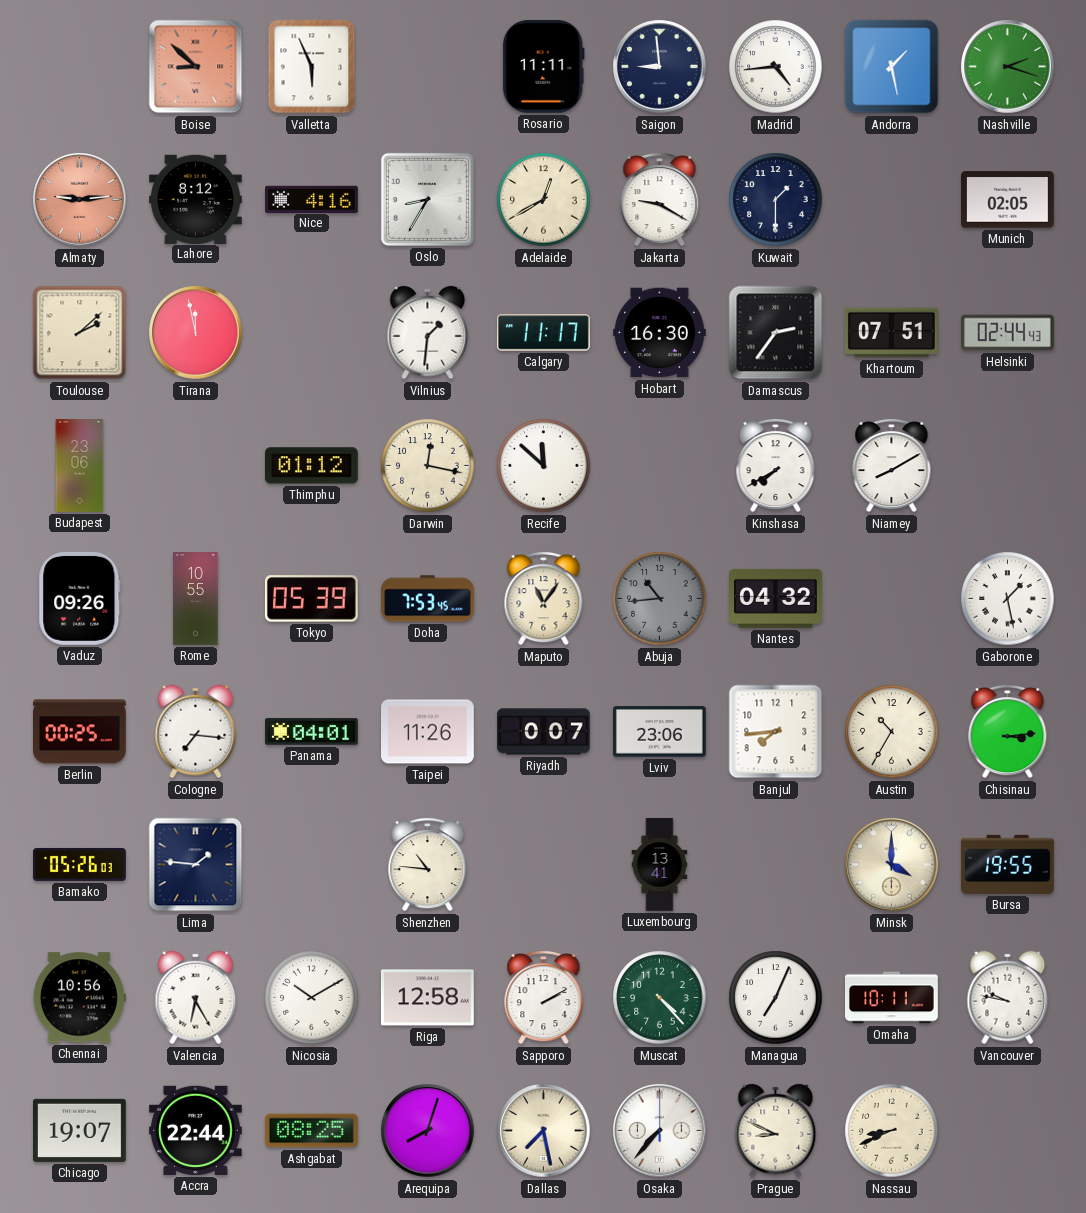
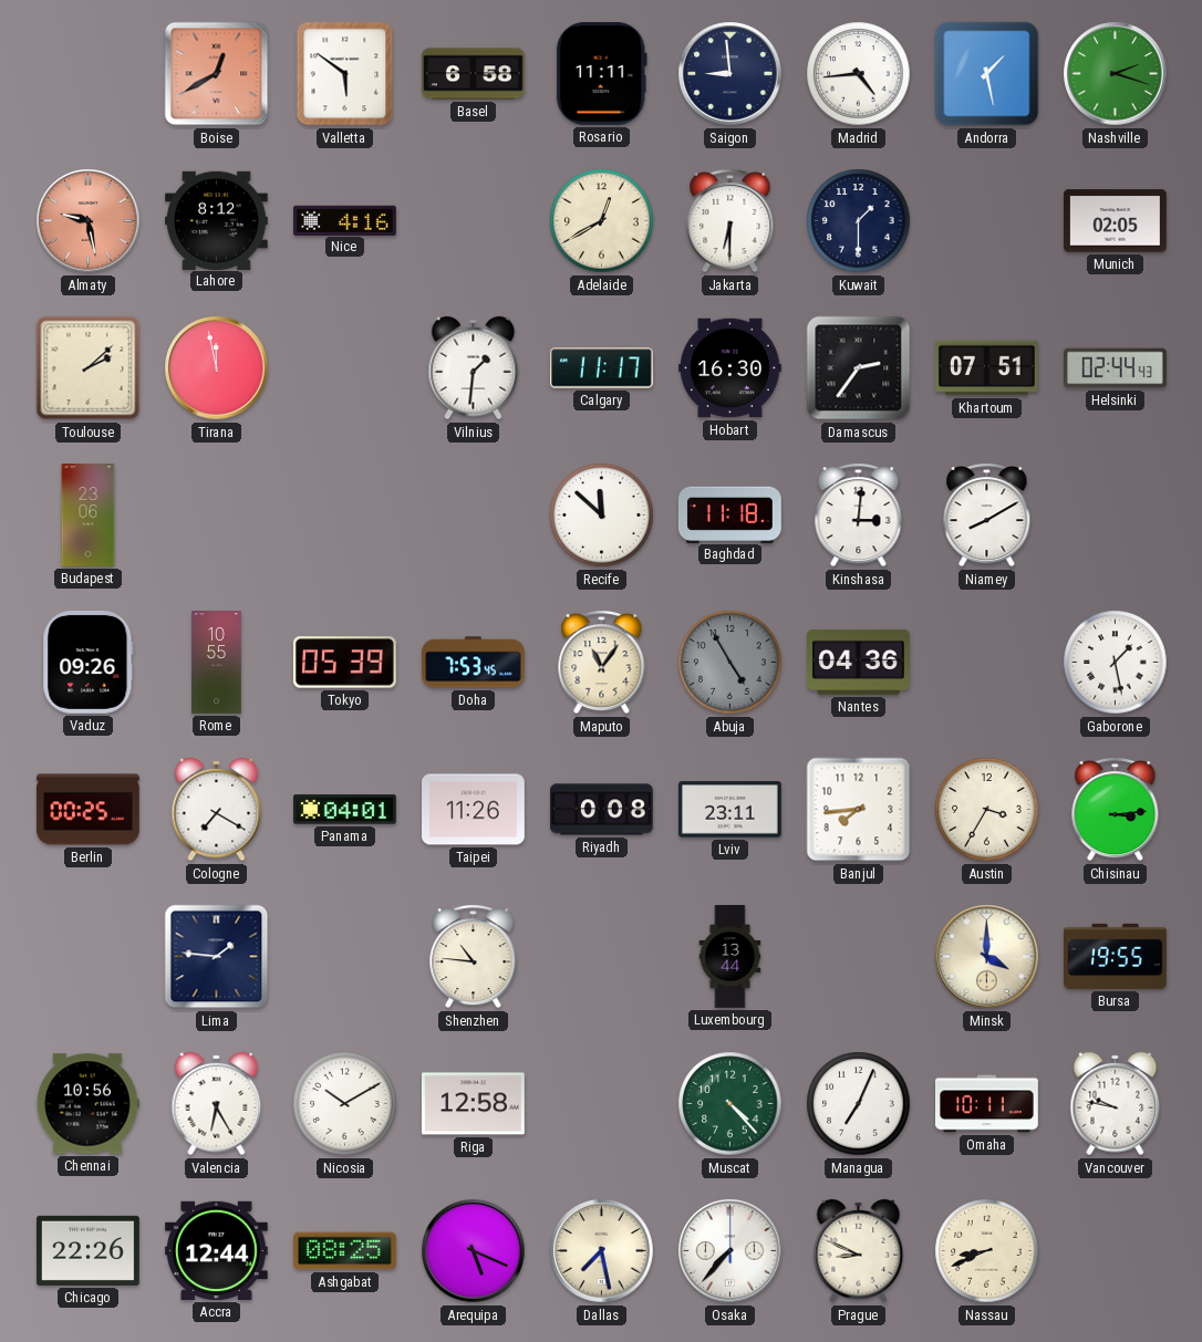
Boise: 8:52 -> 12:40 (217, 74)
Valletta: 5:56 -> 5:51 (345, 74)
Basel: none -> 6:58 (474, 74)
Almaty: 9:14 -> 9:28 (89, 221)
Oslo: 8:35 -> none (427, 199)
Jakarta: 9:20 -> 6:30 (730, 221)
Thimphu: 01:12 -> none (311, 466)
Darwin: 12:17 -> none (428, 466)
Baghdad: none -> 11:18 (729, 514)
Kinshasa: 7:40 -> 3:01 (859, 516)
Abuja: 10:44 -> 4:55 (730, 663)
Nantes: 04:32 -> 04:36 (859, 662)
Cologne: 7:16 -> 7:20 (217, 810)
Riyadh: 0:07 -> 0:08 (602, 810)
Lviv: 23:06 -> 23:11 (730, 810)
Austin: 10:35 -> 3:35 (987, 810)
Bamako: 05:26 -> none (80, 864)
Luxembourg: 13:41 -> 13:44 (730, 957)
Sapporo: 2:10 -> none (544, 998)
Chicago: 19:07 -> 22:26 (89, 1250)
Accra: 22:44 -> 12:44 (217, 1250)
Arequipa: 8:03 -> 5:19 (474, 1251)
